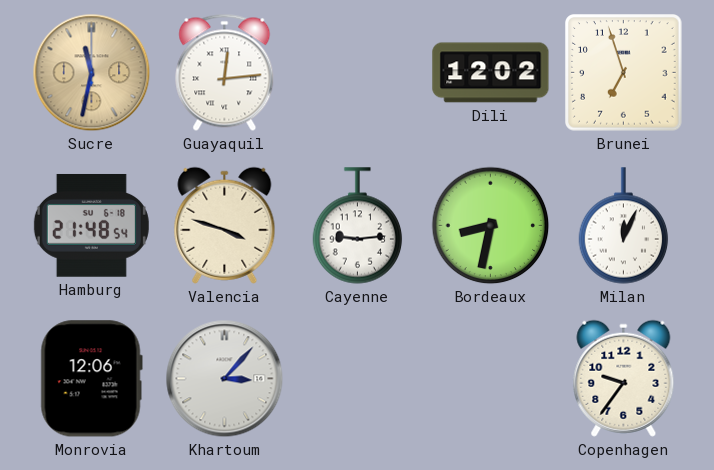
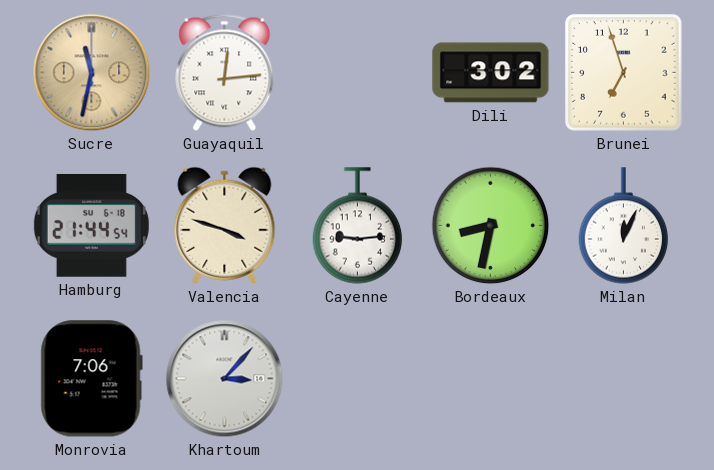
Dili: 12:02 -> 3:02 (491, 73)
Hamburg: 21:48 -> 21:44 (91, 226)
Monrovia: 12:06 -> 7:06 (91, 379)
Copenhagen: 9:36 -> none (624, 378)
